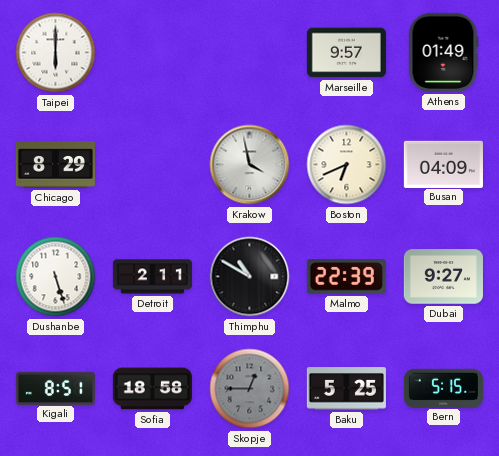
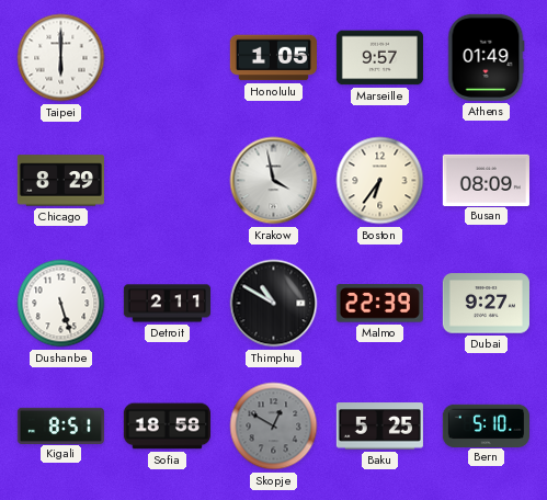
Honolulu: none -> 1:05 (273, 58)
Boston: 6:41 -> 6:36 (380, 181)
Busan: 04:09 -> 08:09 (486, 180)
Skopje: 12:45 -> 12:50 (274, 427)
Bern: 5:15 -> 5:10 (486, 425)
